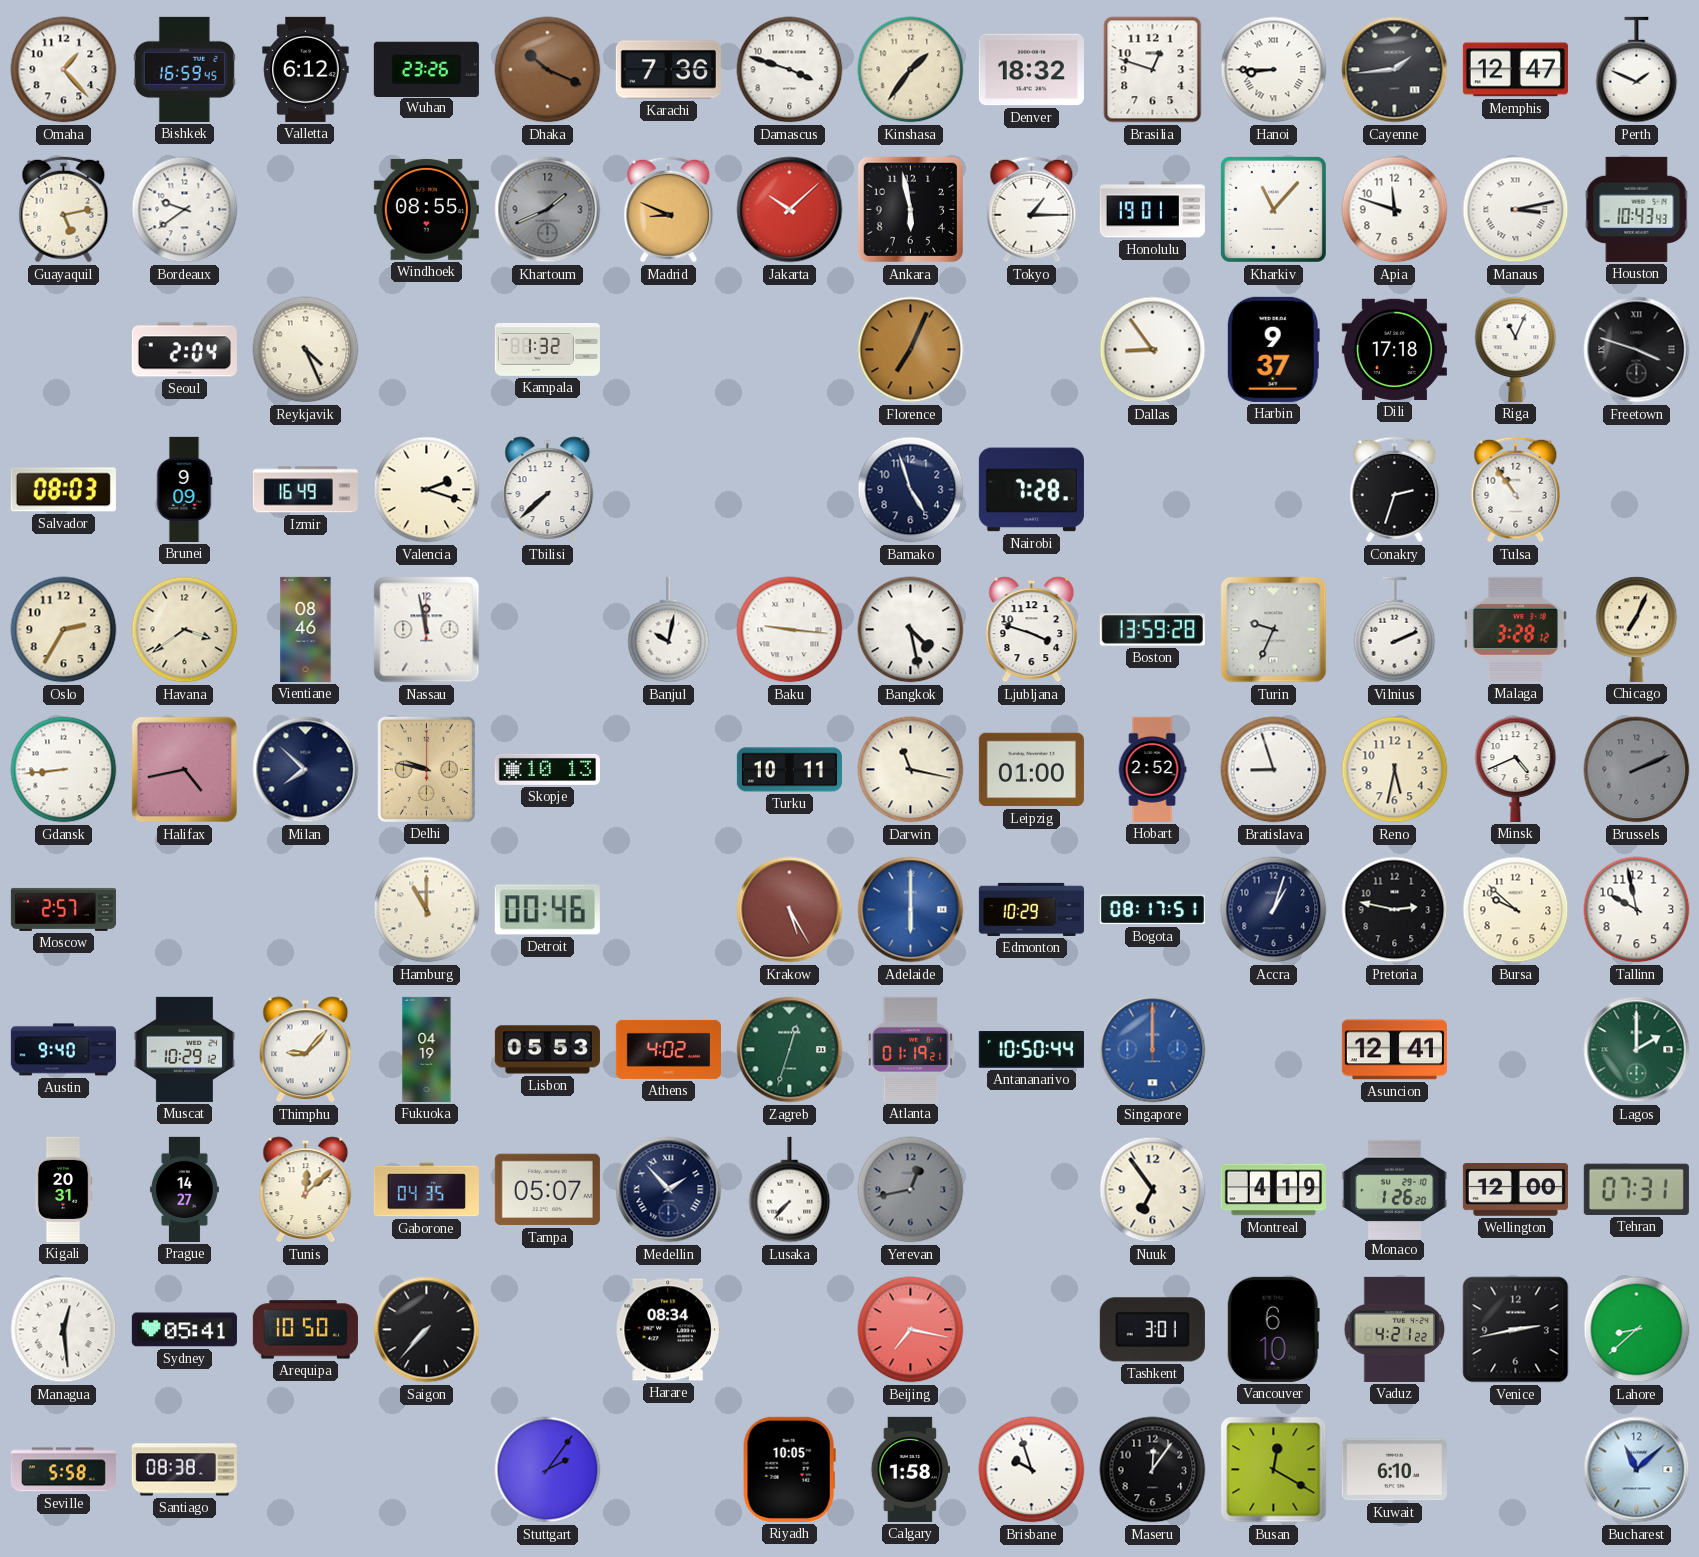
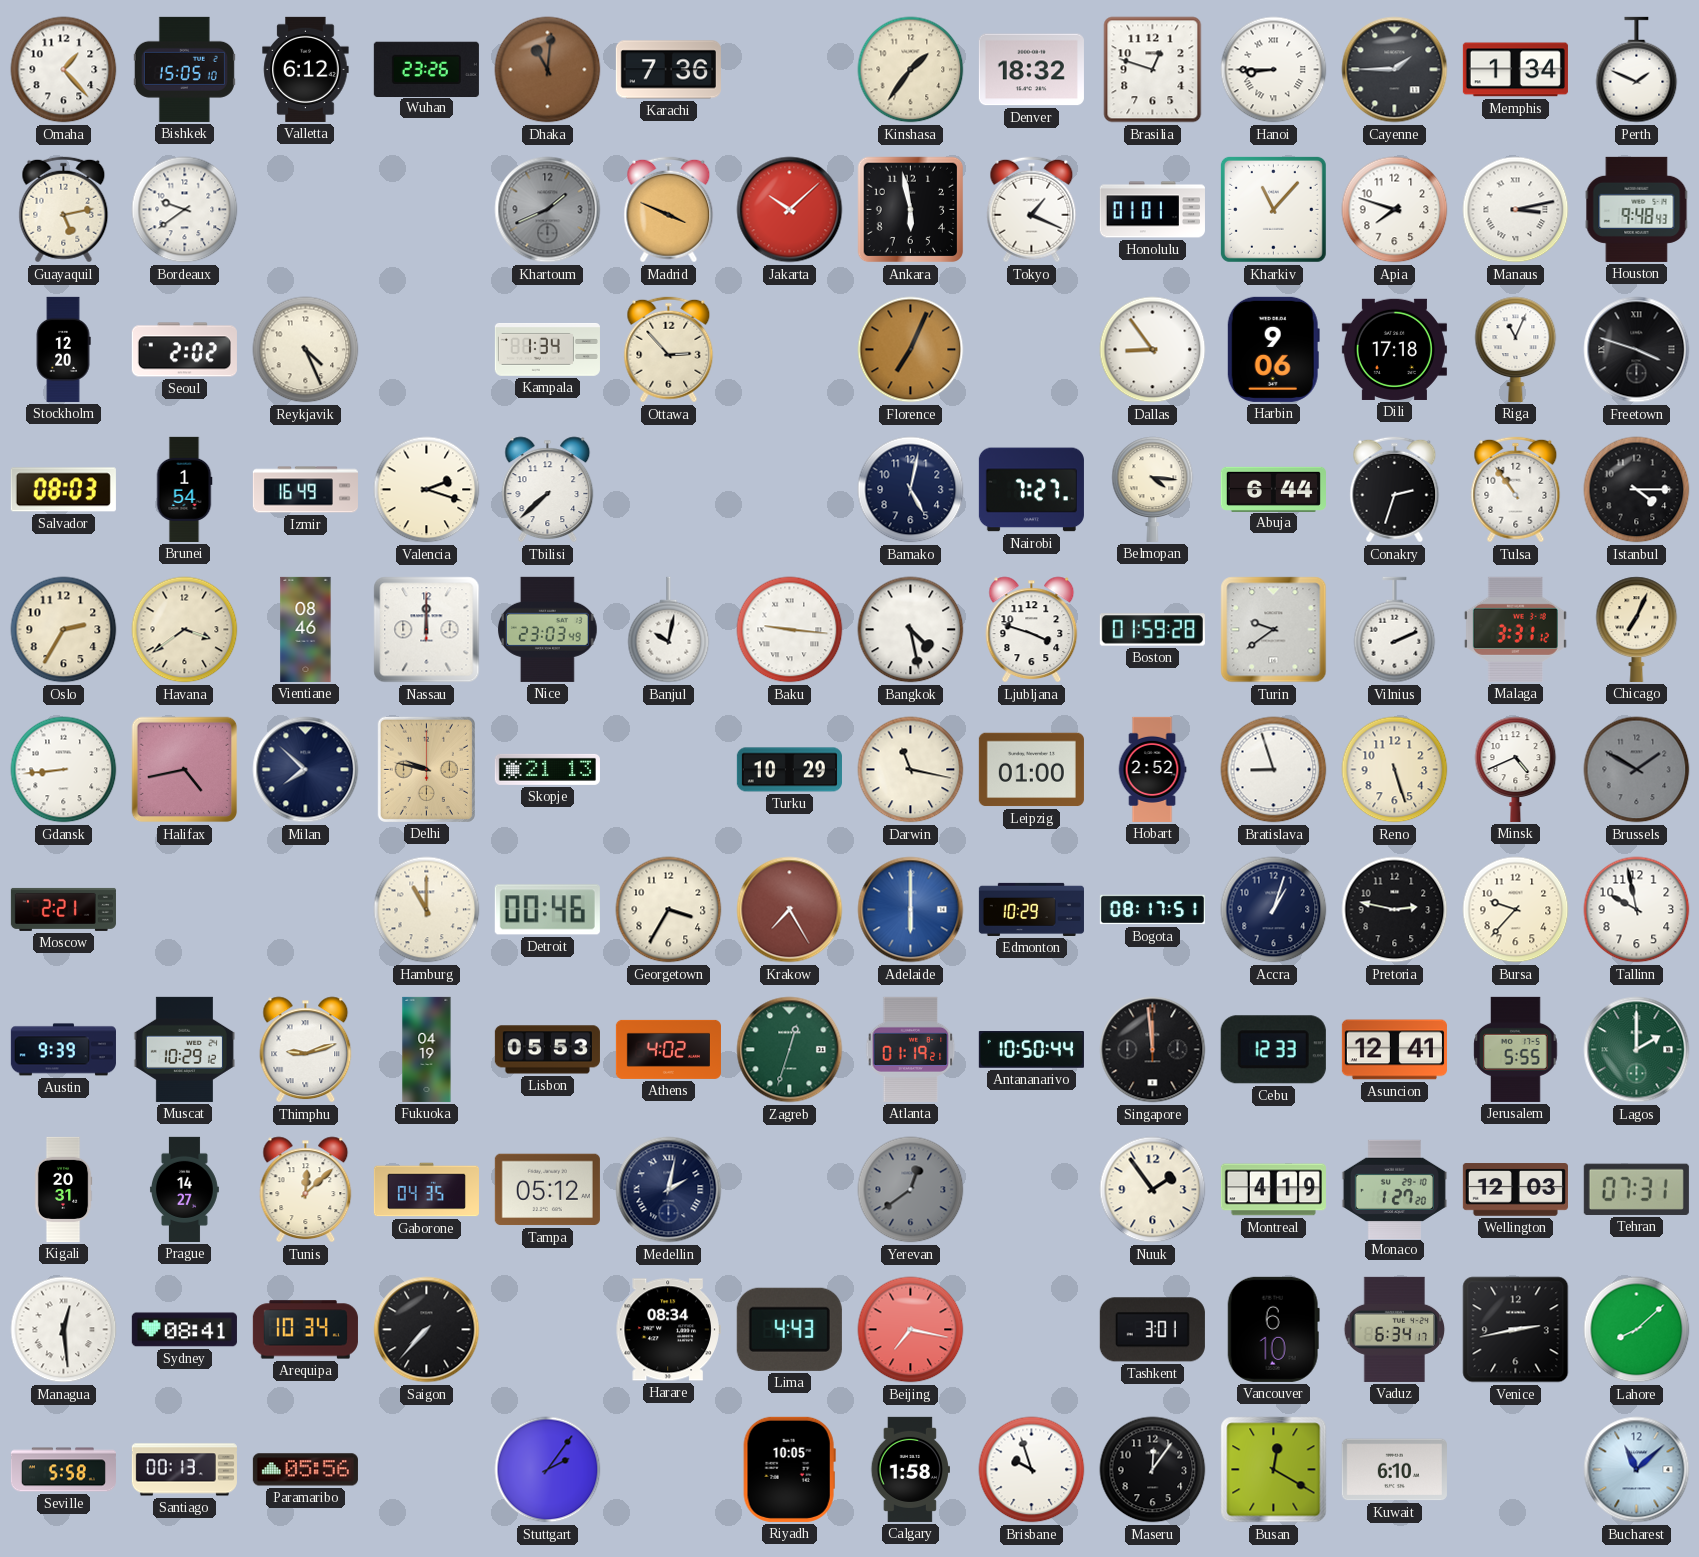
Bishkek: 16:59 -> 15:05 (184, 69)
Dhaka: 10:19 -> 11:01 (548, 70)
Damascus: 3:48 -> none (790, 70)
Cayenne: 1:44 -> 1:45 (1395, 70)
Memphis: 12:47 -> 1:34 (1515, 70)
Windhoek: 08:55 -> none (426, 209)
Madrid: 8:49 -> 3:49 (669, 210)
Tokyo: 1:15 -> 1:19 (1032, 210)
Honolulu: 19:01 -> 01:01 (1152, 210)
Apia: 11:48 -> 7:48 (1395, 210)
Houston: 10:43 -> 9:48 (1637, 209)
Stockholm: none -> 12:20 (63, 349)
Seoul: 2:04 -> 2:02 (184, 350)
Kampala: 1:32 -> 1:34 (547, 350)
Ottawa: none -> 2:53 (669, 350)
Harbin: 9:37 -> 9:06 (1273, 349)
Brunei: 9:09 -> 1:54 (184, 489)
Bamako: 4:57 -> 5:02 (911, 490)
Nairobi: 7:28 -> 7:27 (1031, 490)
Belmopan: none -> 4:16 (1153, 489)
Abuja: none -> 6:44 (1273, 489)
Istanbul: none -> 4:15 (1637, 490)
Nassau: 11:58 -> 12:00 (427, 630)
Nice: none -> 23:03 (548, 629)
Boston: 13:59 -> 01:59 (1152, 630)
Turin: 9:34 -> 9:39 (1274, 630)
Malaga: 3:28 -> 3:31 (1515, 629)
Skopje: 10:13 -> 21:13 (547, 769)
Turku: 10:11 -> 10:29 (789, 770)
Reno: 5:32 -> 5:27 (1395, 770)
Brussels: 2:11 -> 1:50 (1637, 770)
Moscow: 2:57 -> 2:21 (63, 909)
Georgetown: none -> 3:35 (669, 910)
Krakow: 5:25 -> 7:25 (790, 910)
Bursa: 9:52 -> 9:37 (1516, 910)
Austin: 9:40 -> 9:39 (63, 1050)
Thimphu: 9:07 -> 9:12 (306, 1050)
Singapore: 12:00 -> 11:59 (1153, 1050)
Singapore dial: blue -> black (1153, 1050)
Cebu: none -> 12:33 (1273, 1050)
Jerusalem: none -> 5:55 (1516, 1049)
Tampa: 05:07 -> 05:12 (547, 1190)
Medellin: 1:53 -> 2:02 (669, 1190)
Lusaka: 7:37 -> none (790, 1190)
Yerevan: 12:43 -> 12:39 (911, 1190)
Nuuk: 6:54 -> 1:54 (1153, 1190)
Monaco: 1:26 -> 1:27 (1394, 1189)
Wellington: 12:00 -> 12:03 (1515, 1190)
Sydney: 05:41 -> 08:41 (184, 1330)
Arequipa: 10:50 -> 10:34 (305, 1330)
Lima: none -> 4:43 (789, 1329)
Vaduz: 4:21 -> 6:34 (1395, 1329)
Lahore: 8:38 -> 8:08 (1637, 1330)
Santiago: 08:38 -> 00:13 (184, 1470)
Paramaribo: none -> 05:56 (305, 1470)
